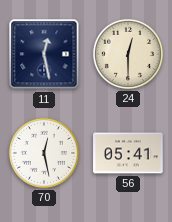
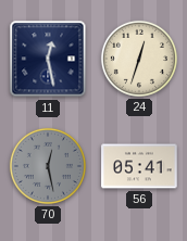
24: 12:30 -> 12:33 (139, 59)
70 dial: white -> grey (48, 166)
